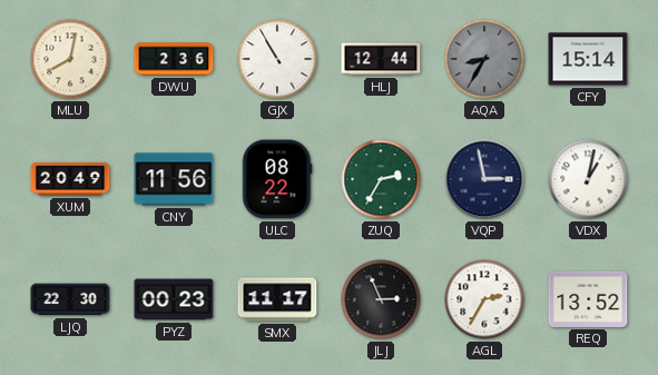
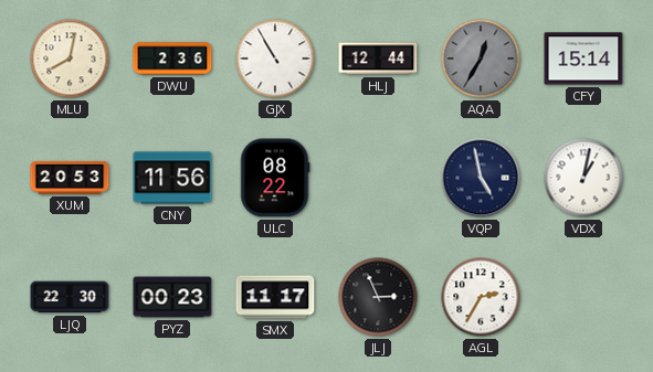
AQA: 8:35 -> 12:35 (481, 59)
XUM: 20:49 -> 20:53 (70, 178)
ZUQ: 2:35 -> none (381, 179)
VQP: 2:58 -> 4:58 (481, 178)
REQ: 13:52 -> none (588, 299)
